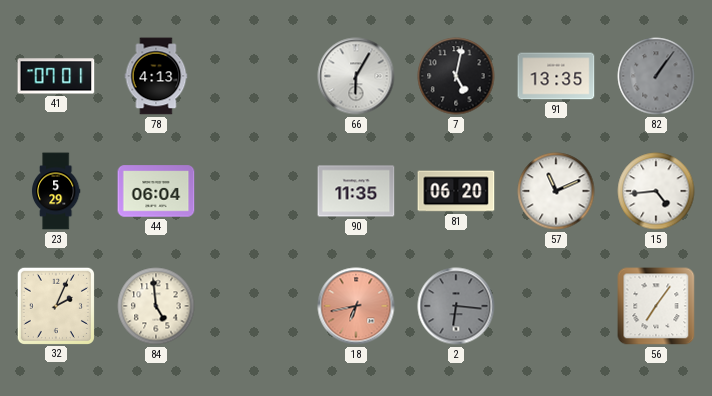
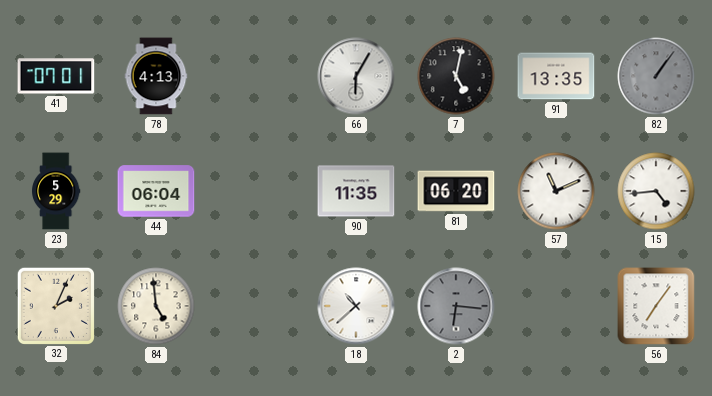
18: 6:43 -> 10:38 (356, 306)
18 dial: salmon -> white (356, 306)
